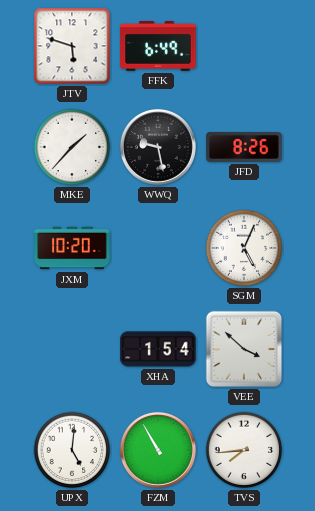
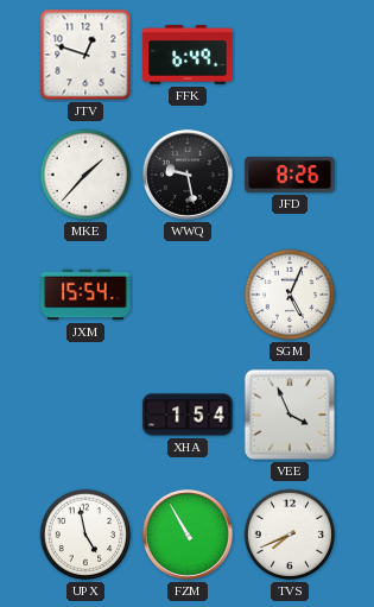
JTV: 5:48 -> 12:48 (85, 55)
JXM: 10:20 -> 15:54 (85, 295)
VEE: 3:52 -> 3:56 (290, 415)
UPX: 5:01 -> 4:58 (85, 535)
TVS: 7:44 -> 7:41 (290, 535)
